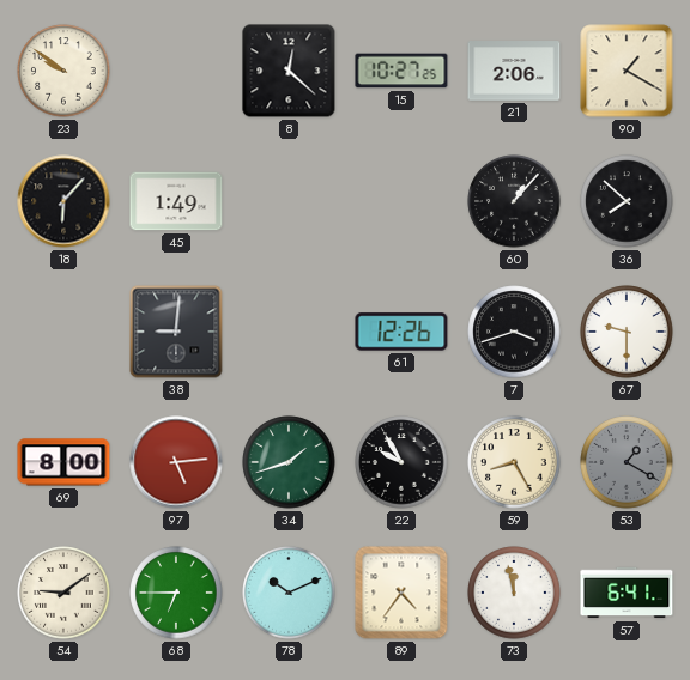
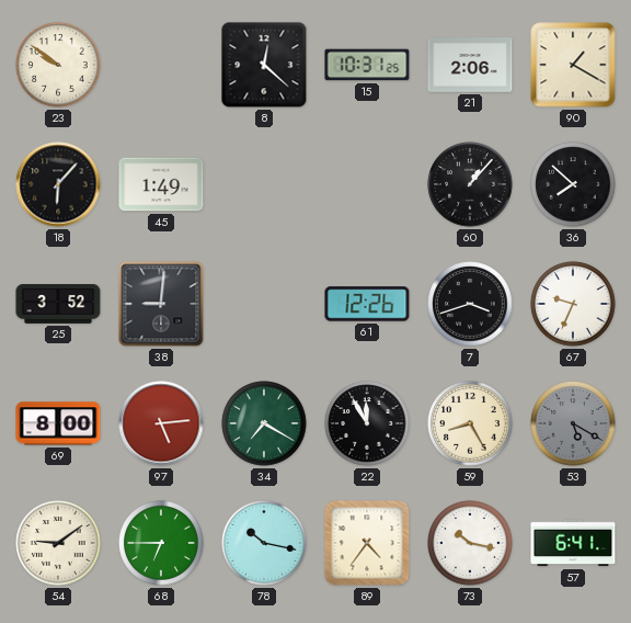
15: 10:27 -> 10:31 (367, 65)
25: none -> 3:52 (58, 305)
67: 9:30 -> 9:34 (573, 304)
34: 1:42 -> 7:20 (264, 423)
22: 9:55 -> 11:55 (367, 423)
53: 1:20 -> 5:20 (573, 423)
78: 10:11 -> 10:17 (264, 543)
73: 11:58 -> 10:17 (470, 543)
